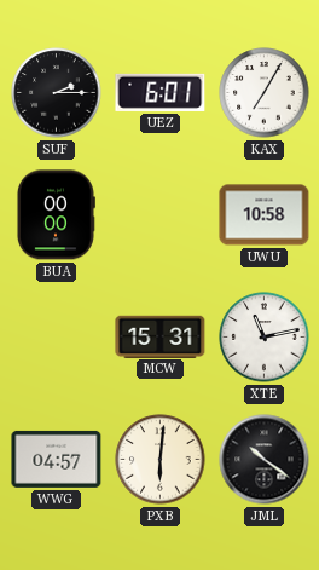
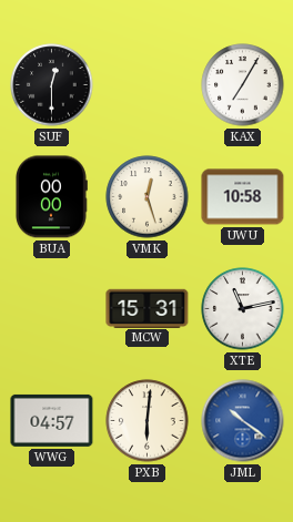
SUF: 2:15 -> 12:30 (52, 85)
UEZ: 6:01 -> none (161, 92)
VMK: none -> 12:27 (148, 197)
JML dial: black -> blue (243, 421)
